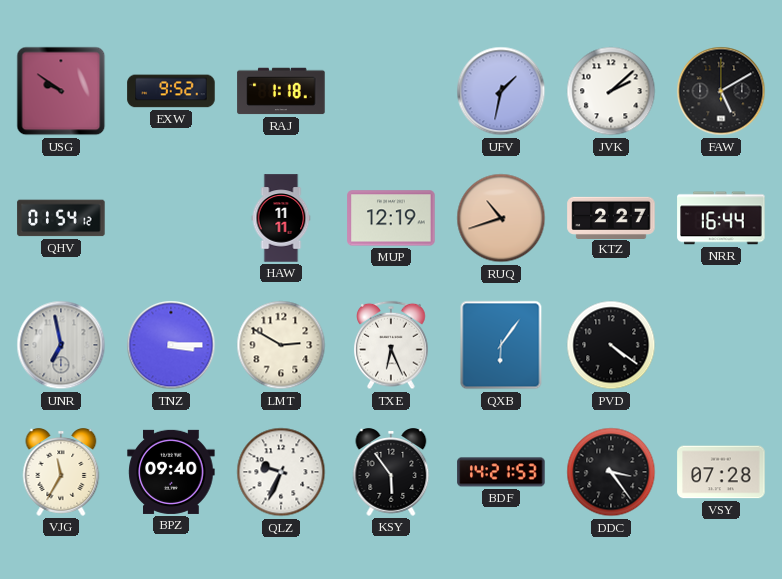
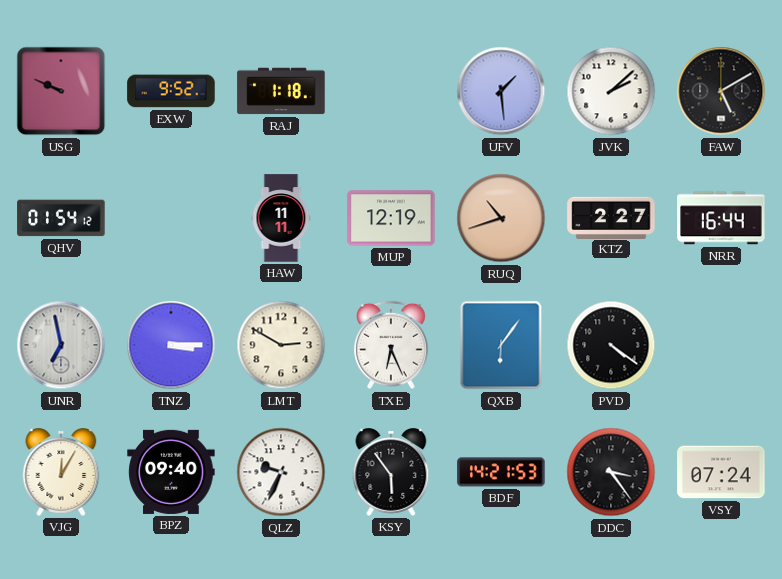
USG: 9:51 -> 9:49 (61, 91)
UFV: 1:32 -> 1:29 (501, 91)
VJG: 11:35 -> 12:05 (61, 472)
VSY: 07:28 -> 07:24 (721, 472)
